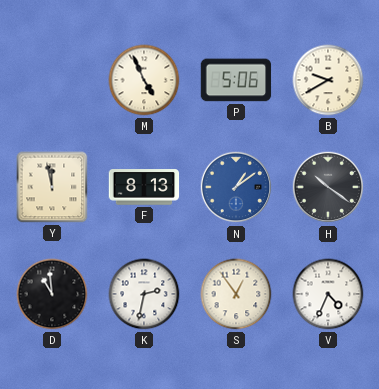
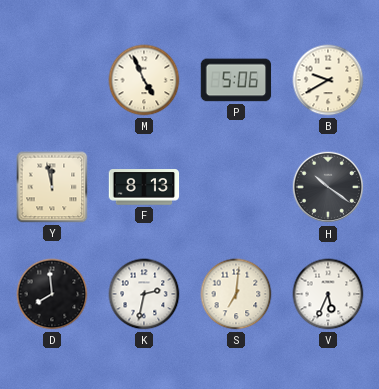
N: 1:09 -> none (236, 187)
D: 10:59 -> 7:59 (52, 294)
S: 12:54 -> 7:01 (236, 294)
V: 4:34 -> 5:34 (328, 294)
